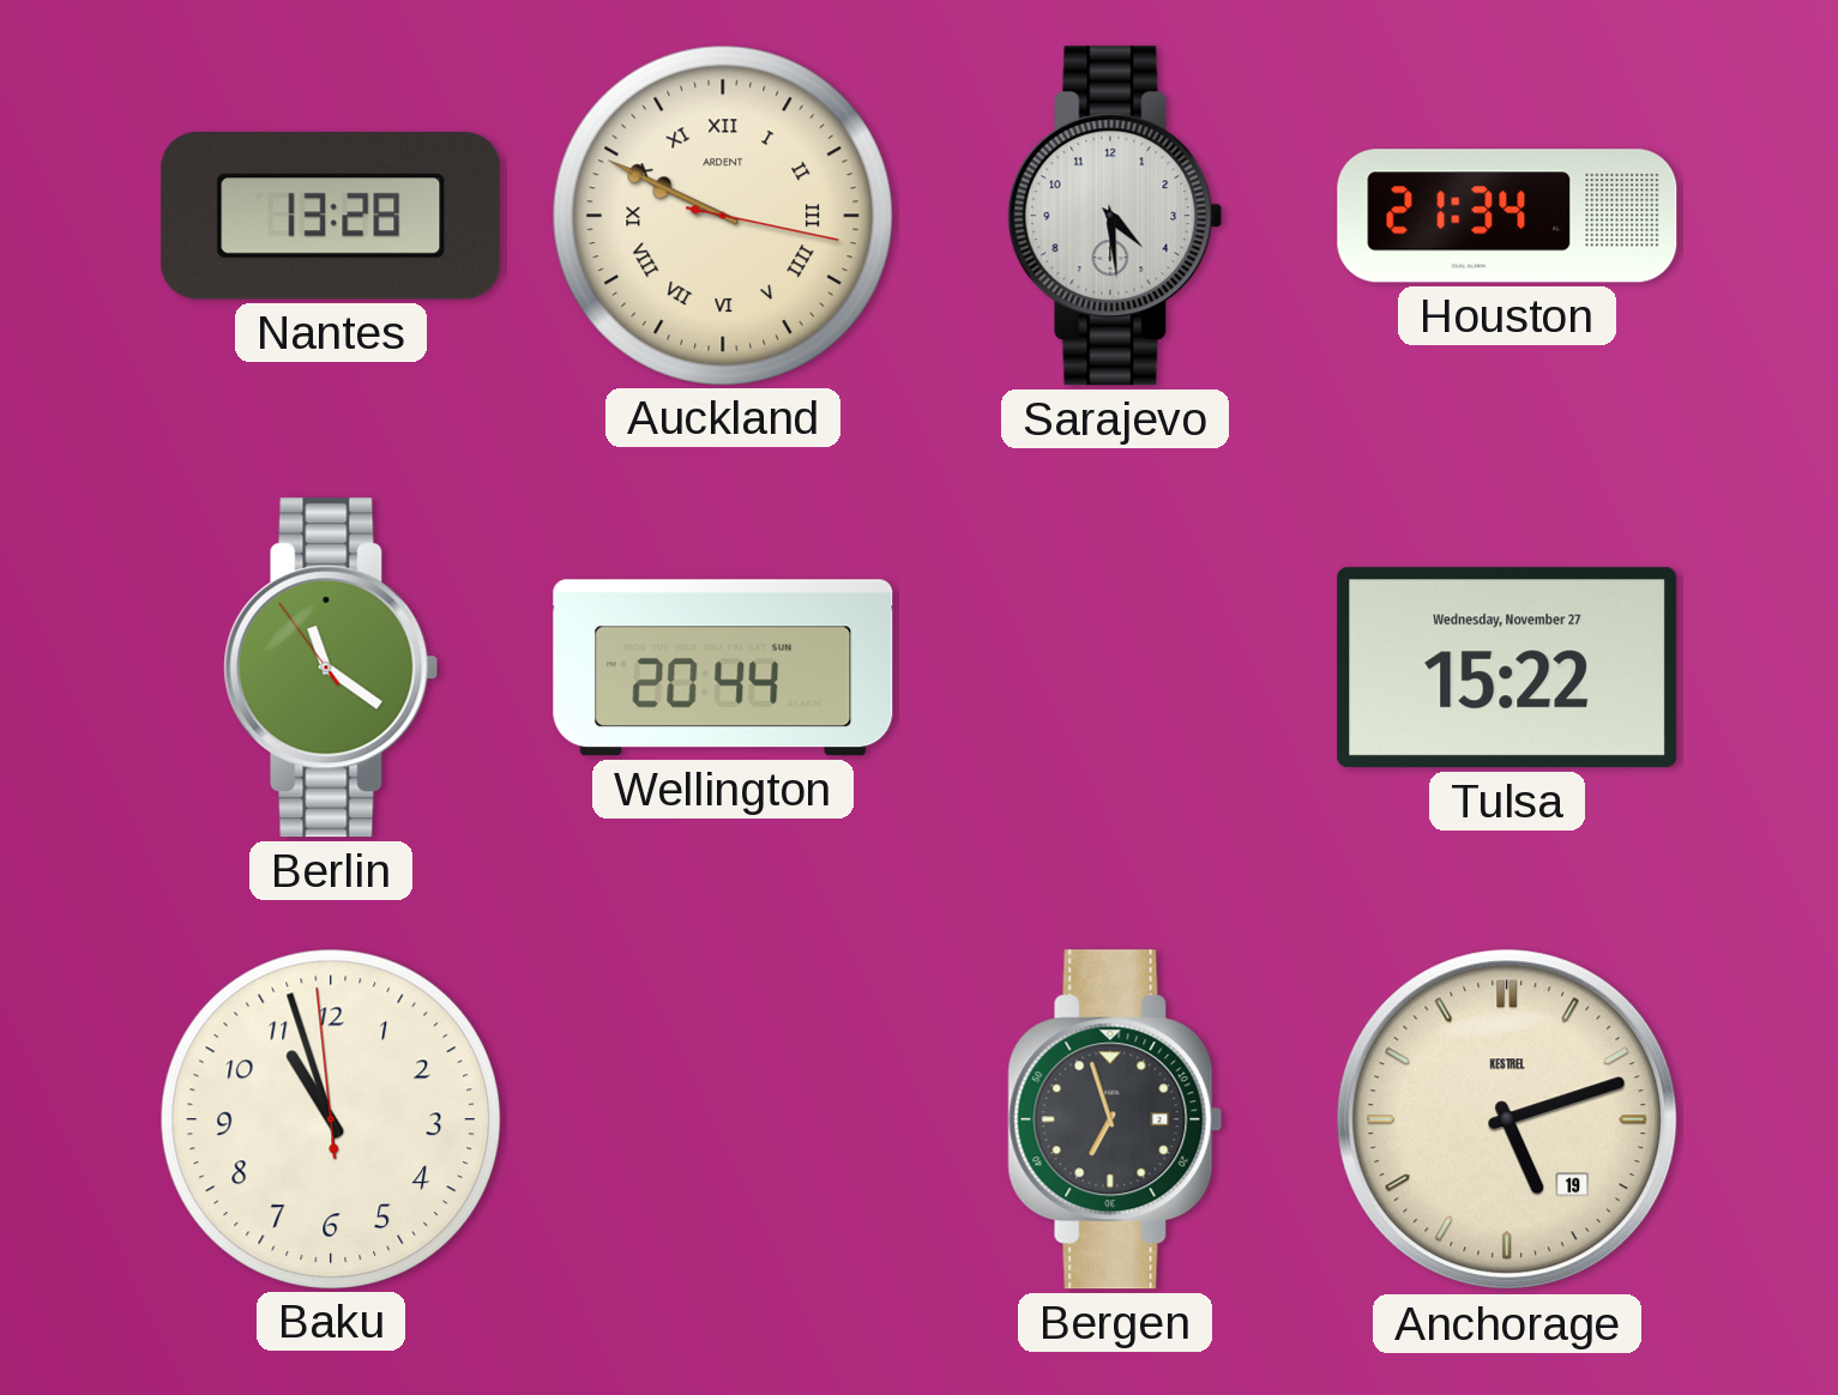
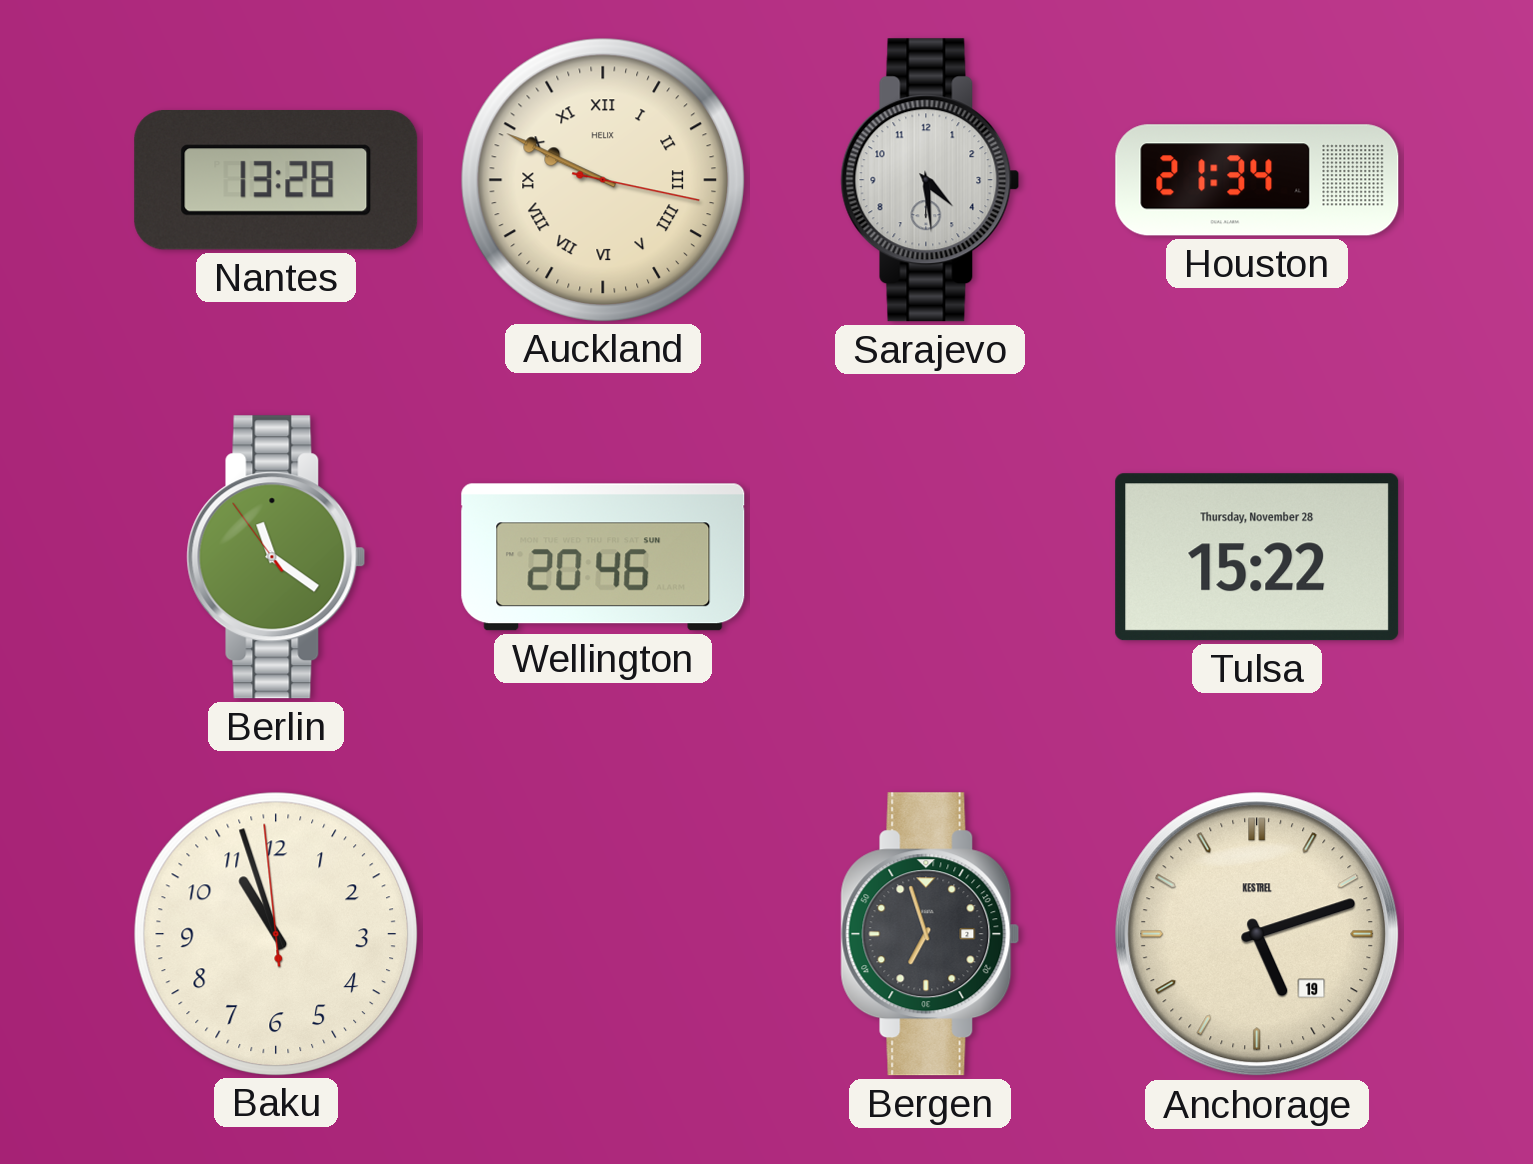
Auckland brand: ARDENT -> HELIX (602, 179)
Wellington: 20:44 -> 20:46 (603, 557)
Tulsa date: Wednesday, November 27 -> Thursday, November 28 (1257, 557)
